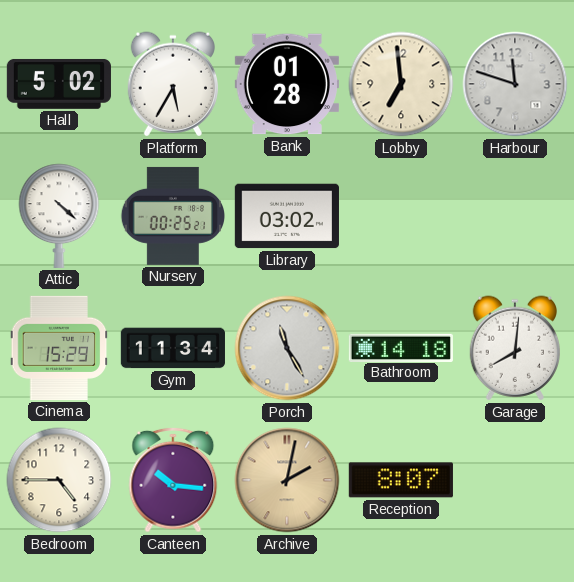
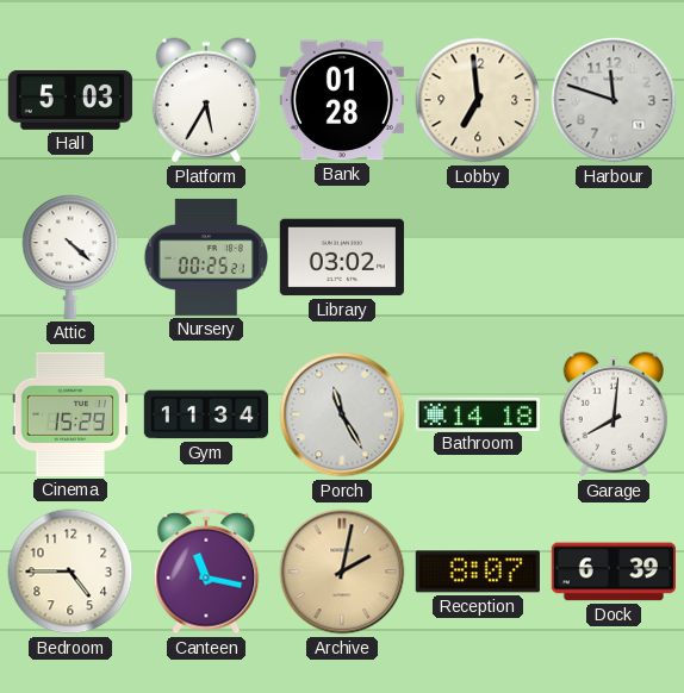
Hall: 5:02 -> 5:03 (70, 100)
Canteen: 10:16 -> 11:17 (206, 572)
Dock: none -> 6:39 (614, 572)
